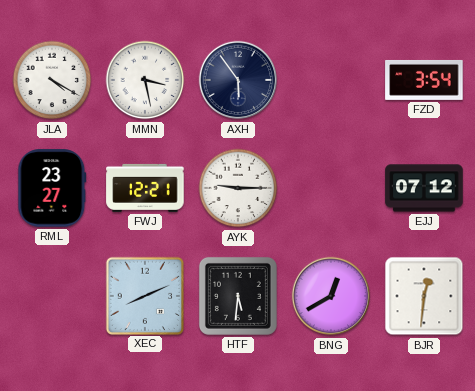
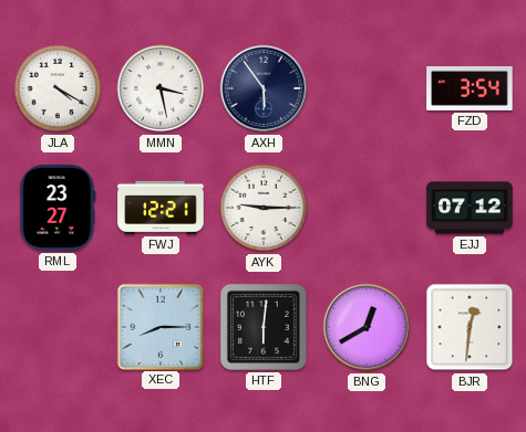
XEC: 8:11 -> 8:15 (159, 326)
HTF: 5:31 -> 6:01 (264, 327)
